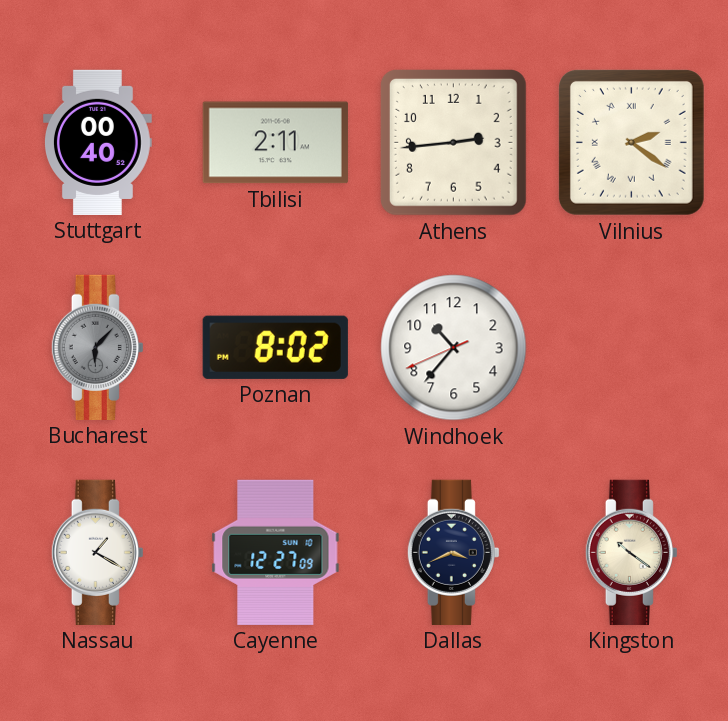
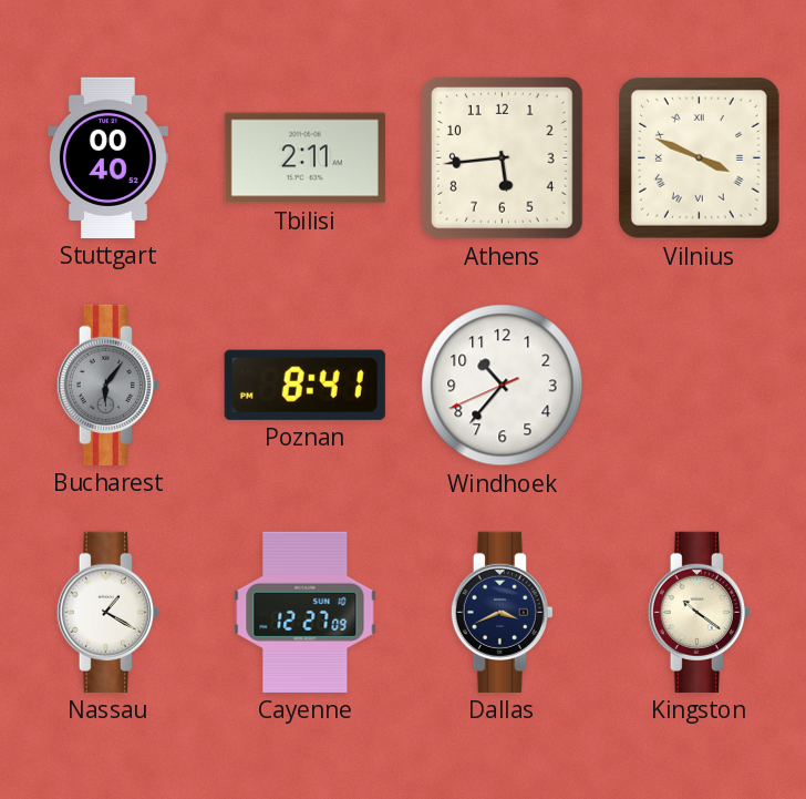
Athens: 2:44 -> 5:44 (502, 157)
Vilnius: 2:21 -> 3:49 (699, 157)
Bucharest: 6:07 -> 6:06 (107, 385)
Poznan: 8:02 -> 8:41 (304, 385)
